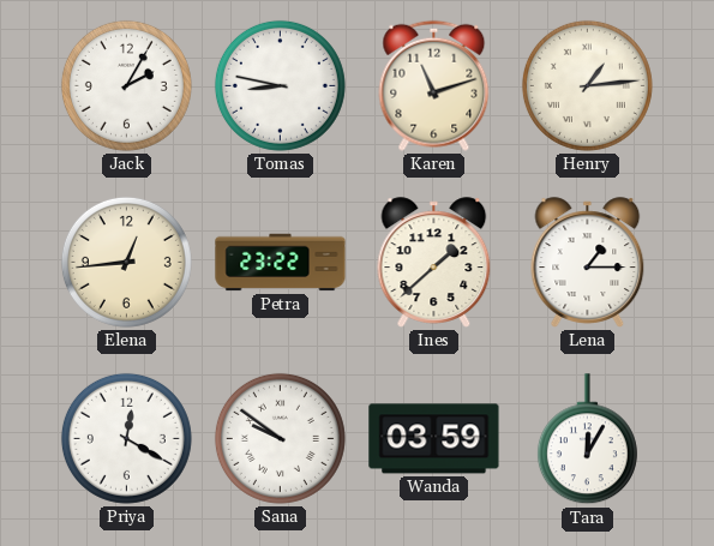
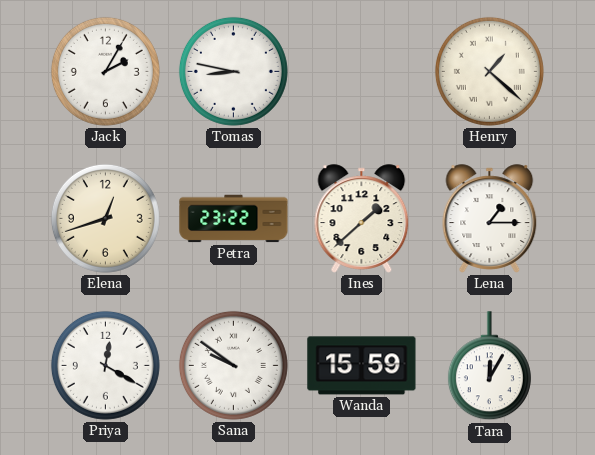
Karen: 11:12 -> none (434, 85)
Henry: 1:14 -> 1:22 (489, 71)
Elena: 12:44 -> 12:42 (105, 218)
Wanda: 03:59 -> 15:59 (362, 366)
